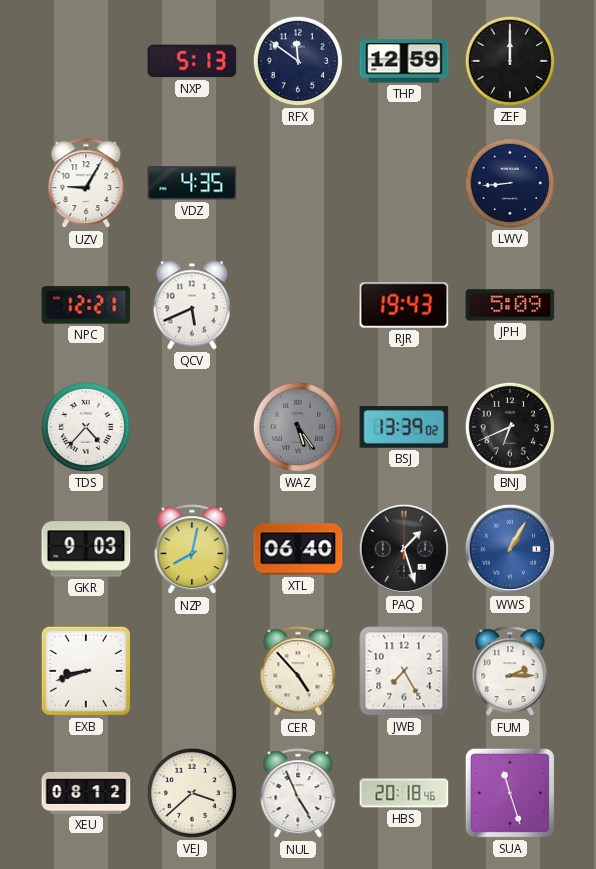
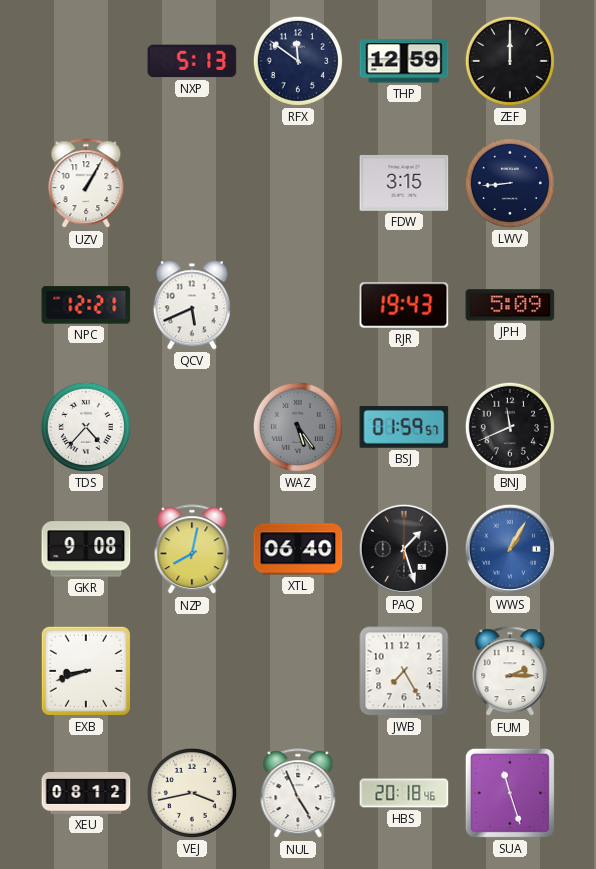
UZV: 9:05 -> 1:05 (86, 184)
VDZ: 4:35 -> none (192, 183)
FDW: none -> 3:15 (404, 183)
BSJ: 13:39 -> 01:59 (404, 428)
BNJ: 6:41 -> 11:41 (510, 427)
GKR: 9:03 -> 9:08 (86, 549)
CER: 4:53 -> none (298, 672)
VEJ: 3:38 -> 3:43 (192, 793)
